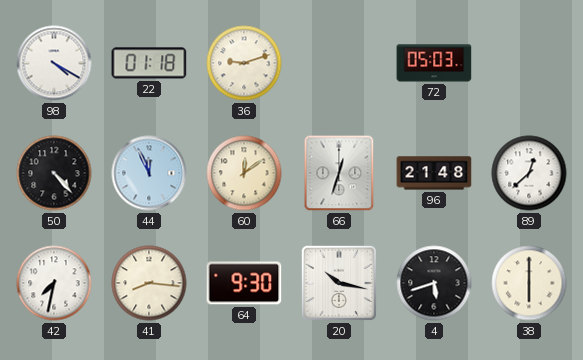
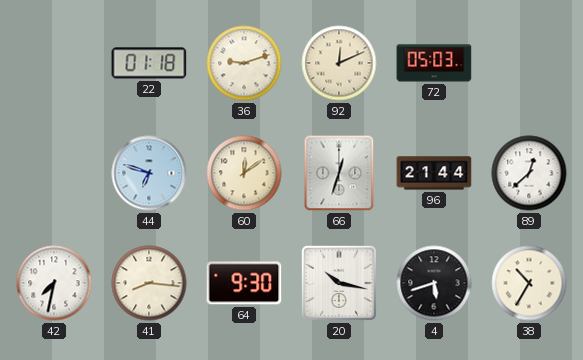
98: 4:20 -> none (54, 63)
92: none -> 12:11 (339, 63)
50: 4:23 -> none (54, 173)
44: 11:56 -> 6:48 (149, 173)
96: 21:48 -> 21:44 (434, 173)
38: 6:00 -> 10:35 (529, 283)
